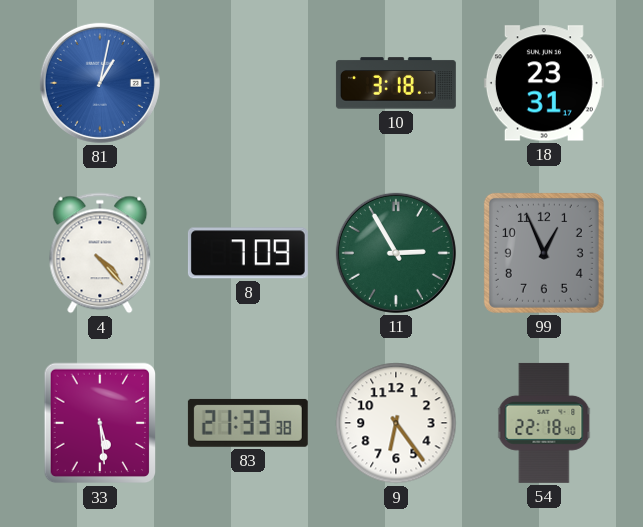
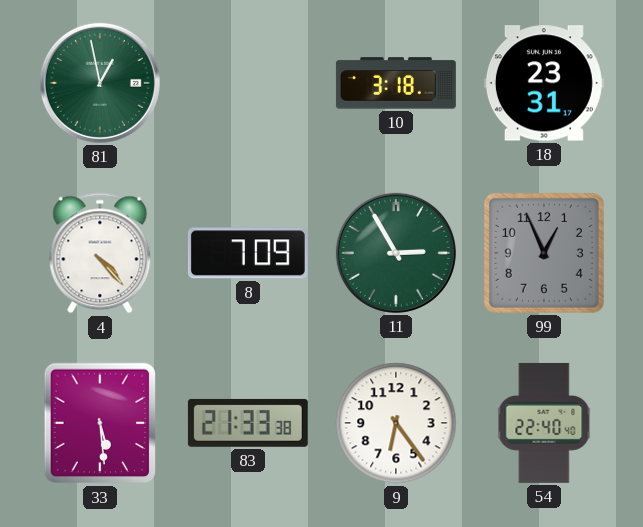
81: 1:02 -> 12:58 (100, 83)
81 dial: blue -> green (100, 83)
54: 22:18 -> 22:40 (544, 423)
